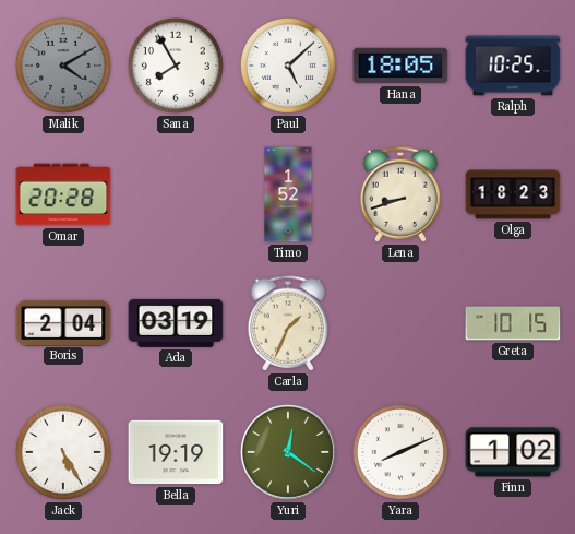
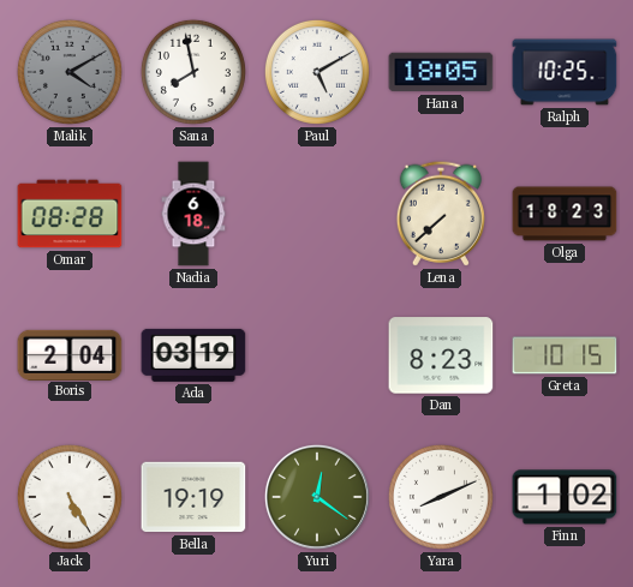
Sana: 7:55 -> 7:58 (193, 72)
Paul: 5:08 -> 5:10 (317, 72)
Omar: 20:28 -> 08:28 (70, 214)
Nadia: none -> 6:18 (193, 214)
Timo: 1:52 -> none (288, 194)
Lena: 8:42 -> 7:38 (441, 214)
Carla: 1:34 -> none (288, 323)
Dan: none -> 8:23 (441, 355)
